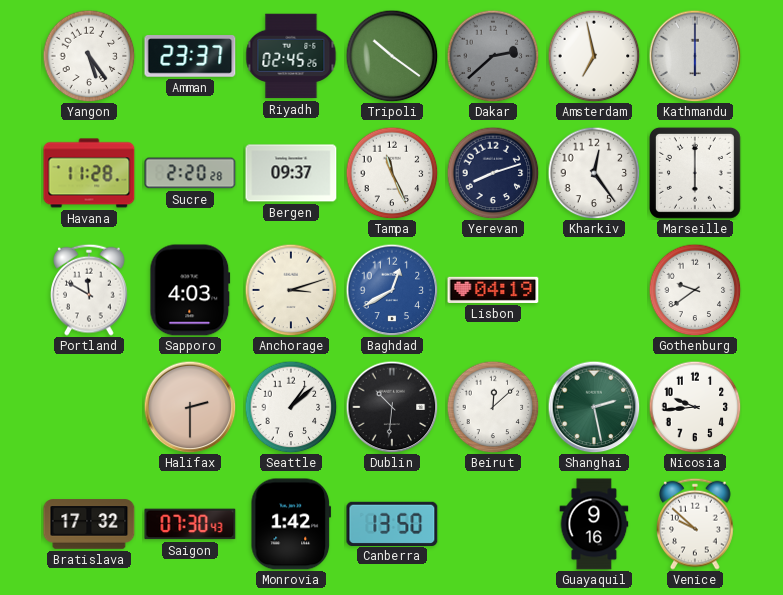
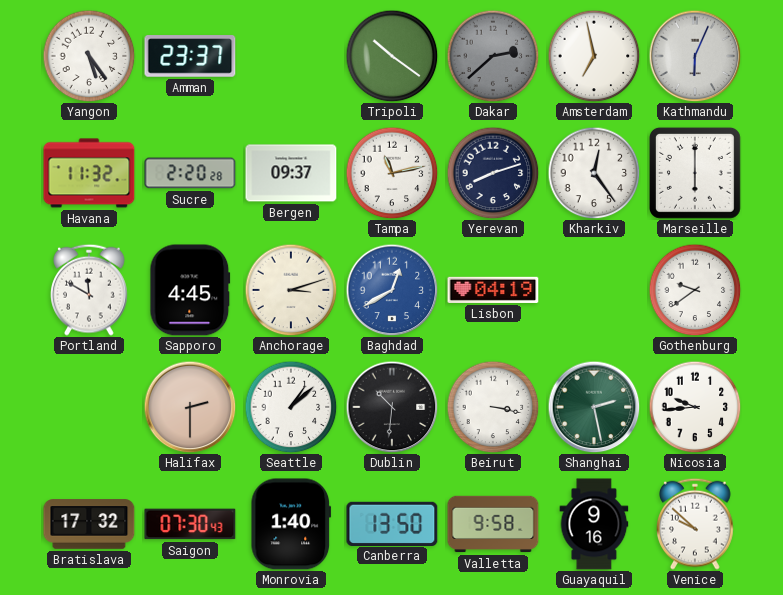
Riyadh: 02:45 -> none (291, 56)
Kathmandu: 6:00 -> 6:04 (695, 56)
Havana: 11:28 -> 11:32 (89, 173)
Tampa: 11:26 -> 11:13 (392, 173)
Sapporo: 4:03 -> 4:45 (190, 290)
Beirut: 12:08 -> 3:17 (493, 407)
Monrovia: 1:42 -> 1:40 (291, 524)
Valletta: none -> 9:58 (493, 524)
